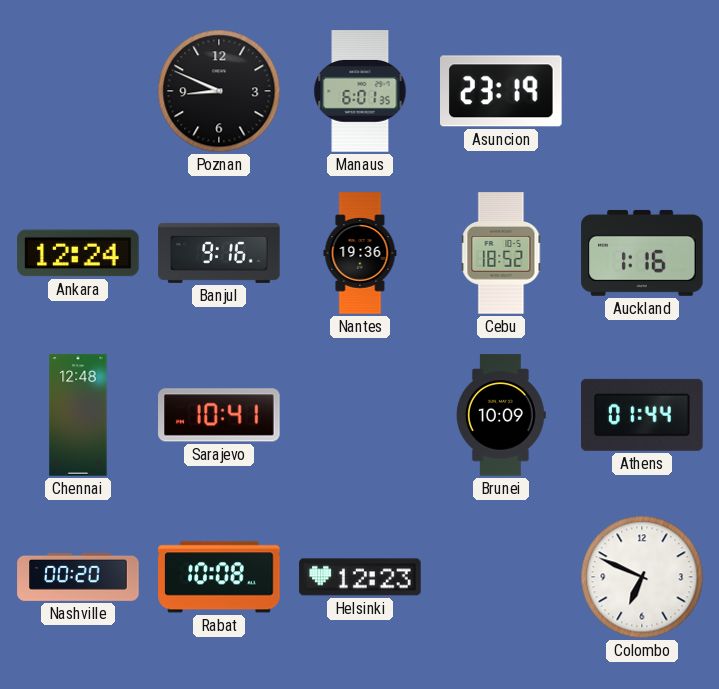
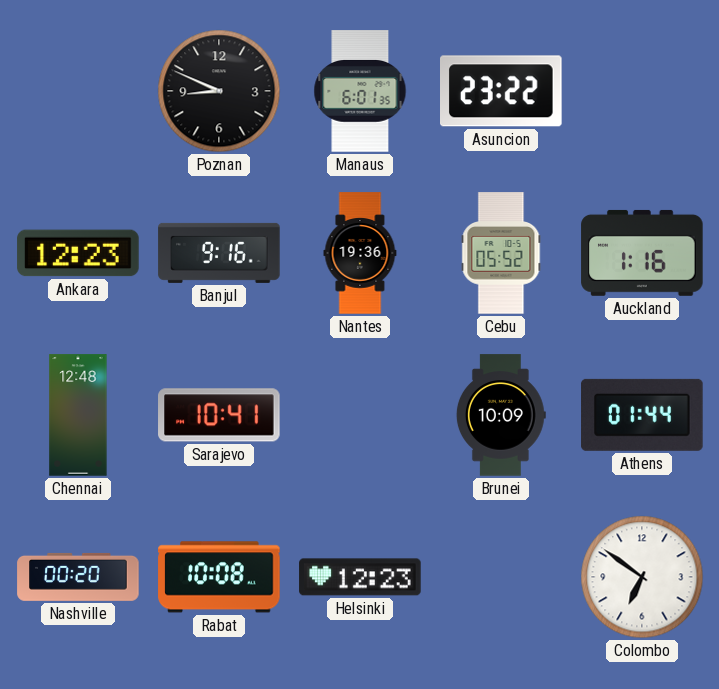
Asuncion: 23:19 -> 23:22 (501, 91)
Ankara: 12:24 -> 12:23 (78, 253)
Cebu: 18:52 -> 05:52 (501, 253)
Colombo: 6:49 -> 6:51 (642, 577)
